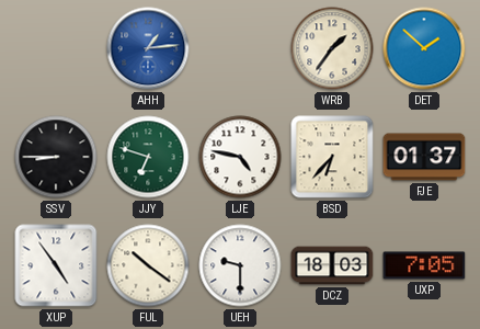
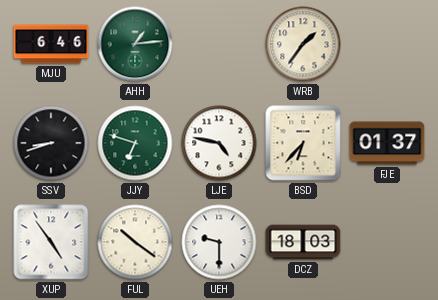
MJU: none -> 6:46 (51, 44)
AHH dial: blue -> green (135, 44)
DET: 1:52 -> none (424, 48)
SSV: 8:45 -> 8:42 (51, 143)
UXP: 7:05 -> none (424, 265)
